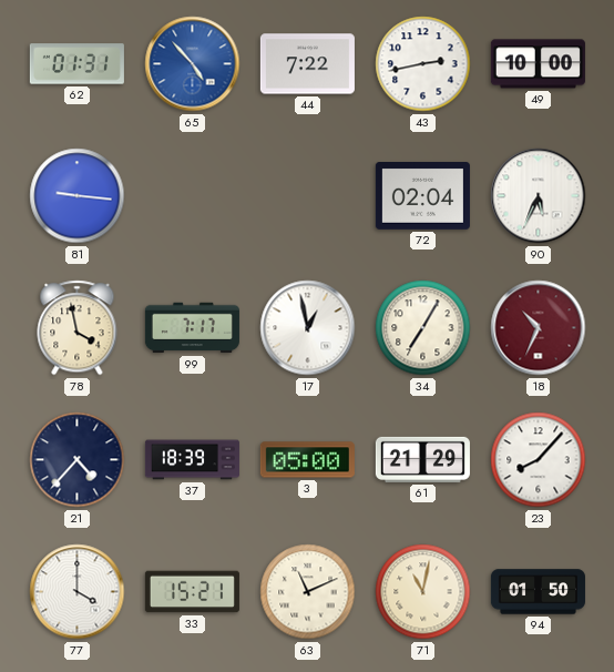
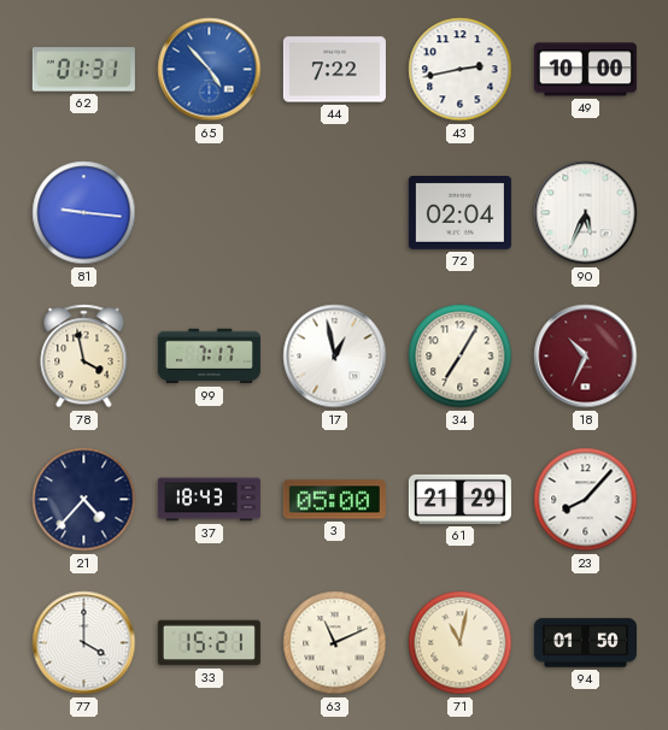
37: 18:39 -> 18:43 (209, 500)
